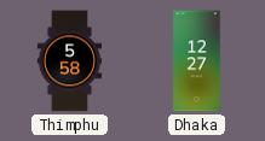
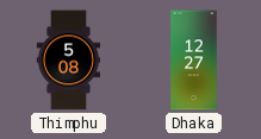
Thimphu: 5:58 -> 5:08 (68, 61)
